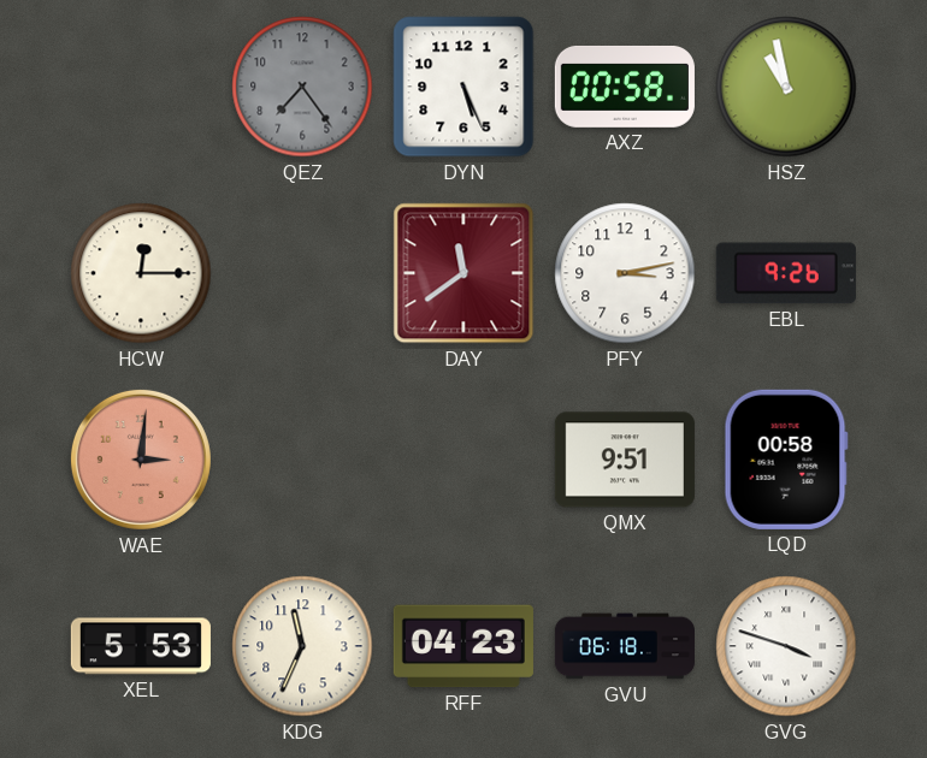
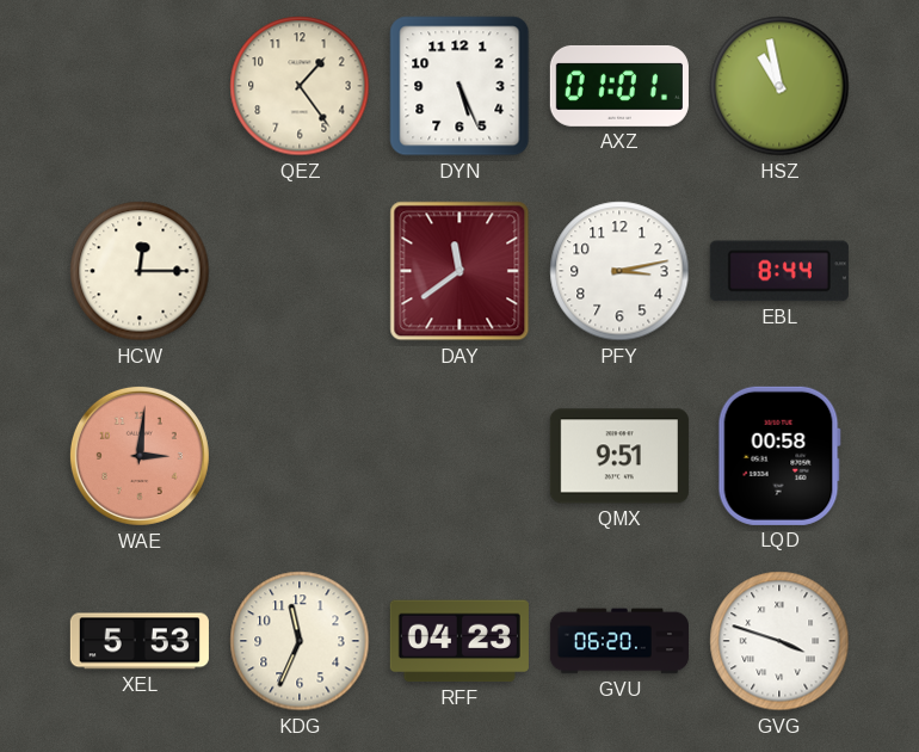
QEZ: 7:24 -> 1:24 (300, 86)
QEZ dial: grey -> cream (300, 86)
AXZ: 00:58 -> 01:01 (619, 86)
EBL: 9:26 -> 8:44 (779, 271)
GVU: 06:18 -> 06:20 (619, 641)
